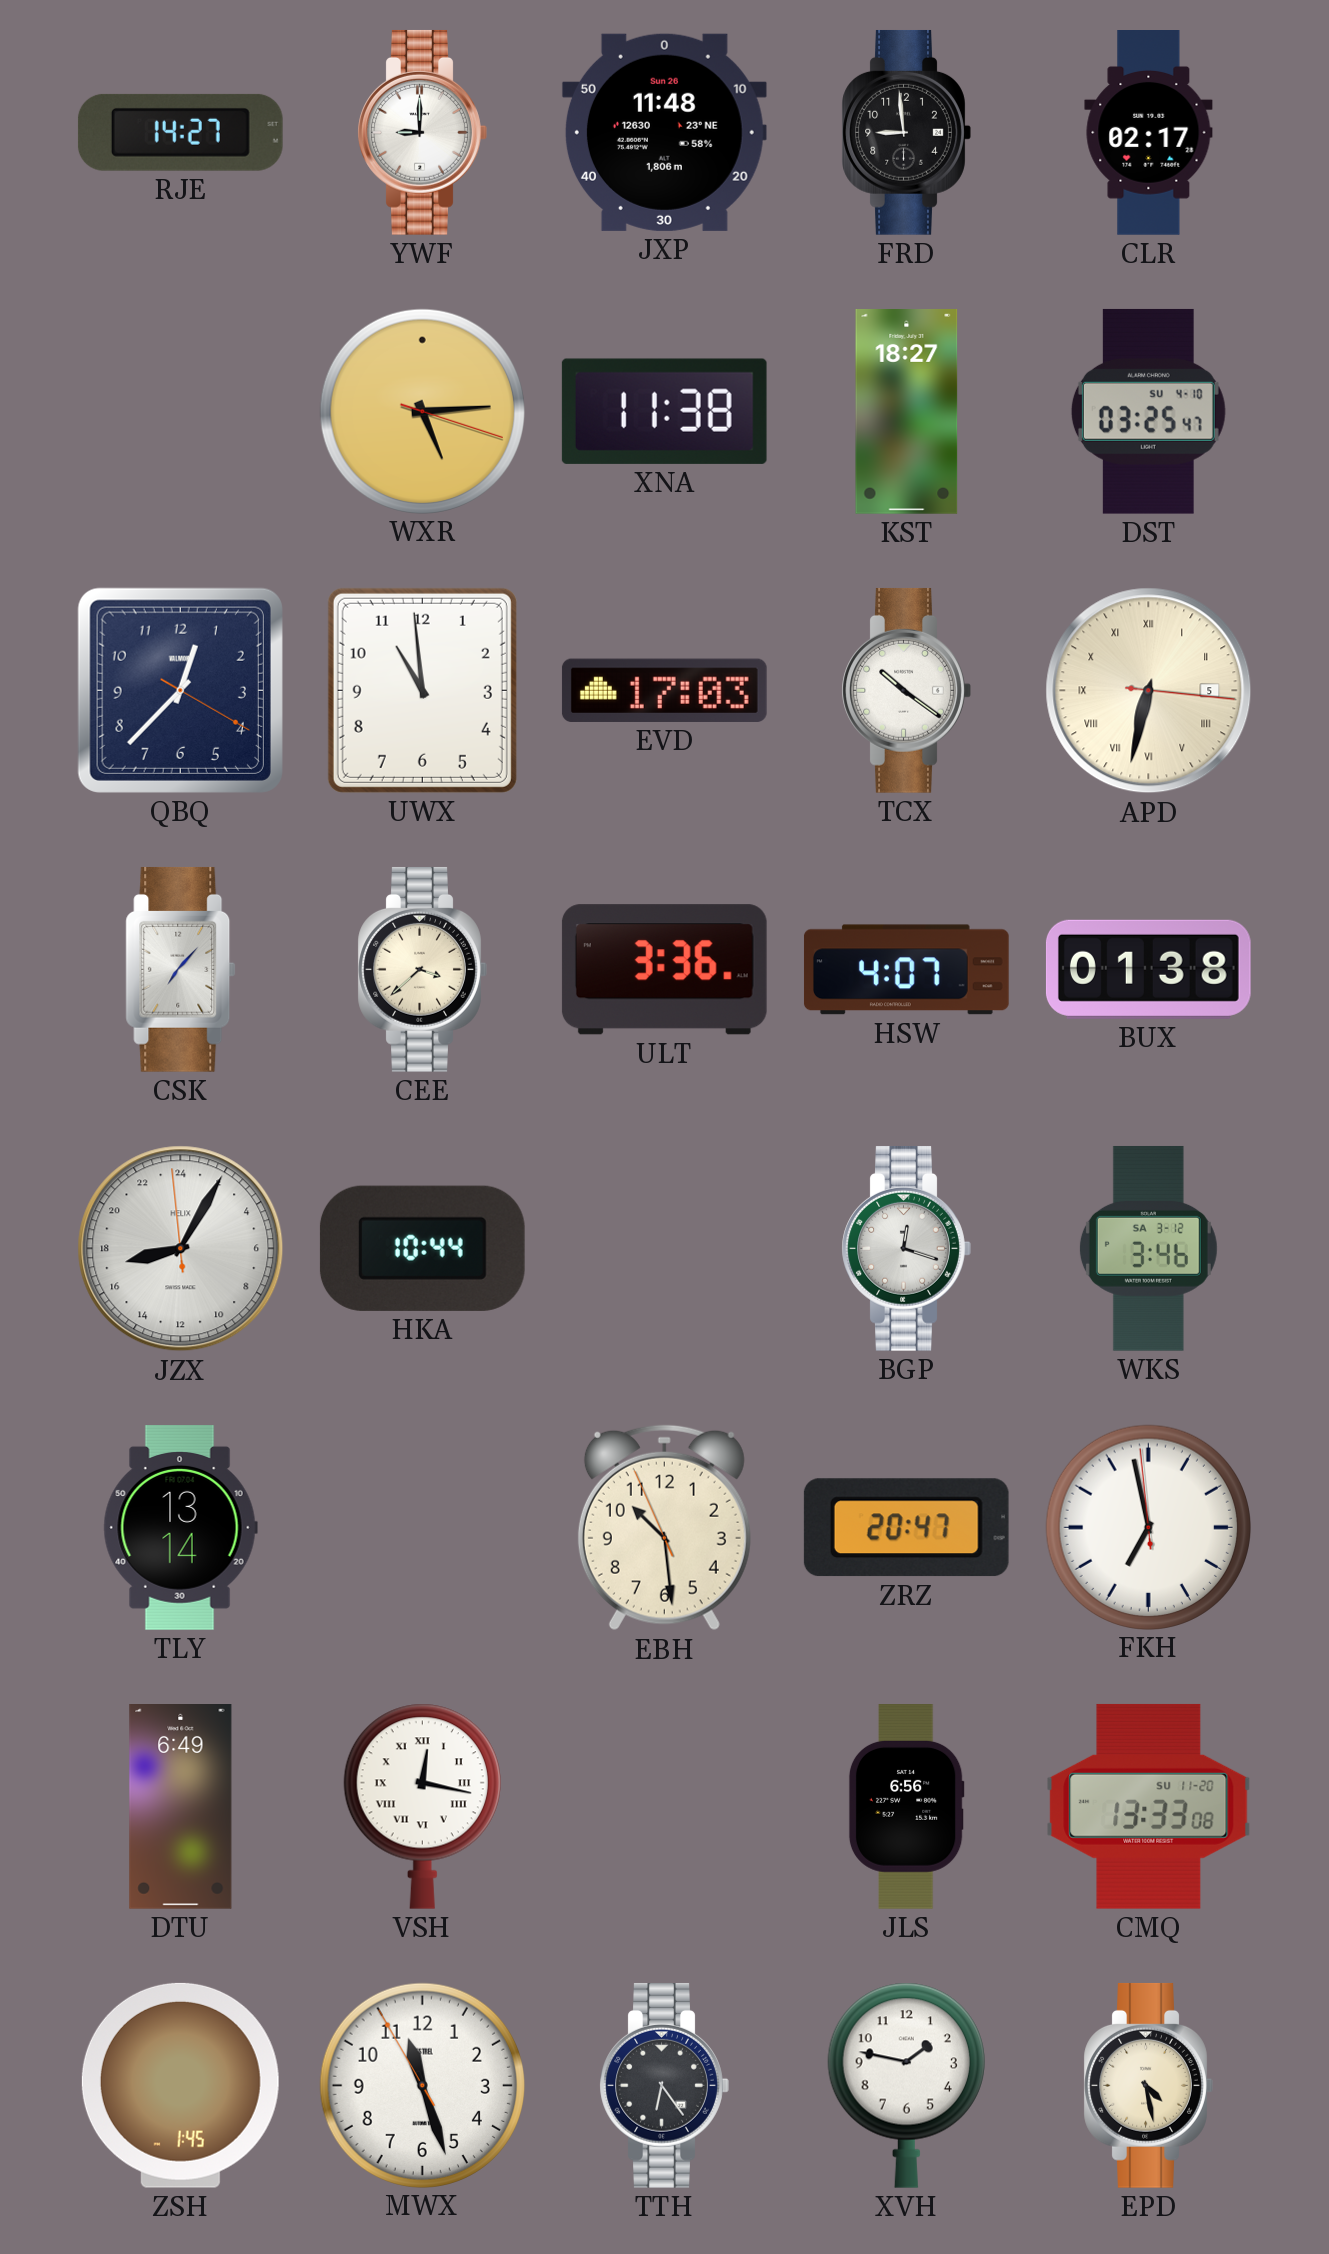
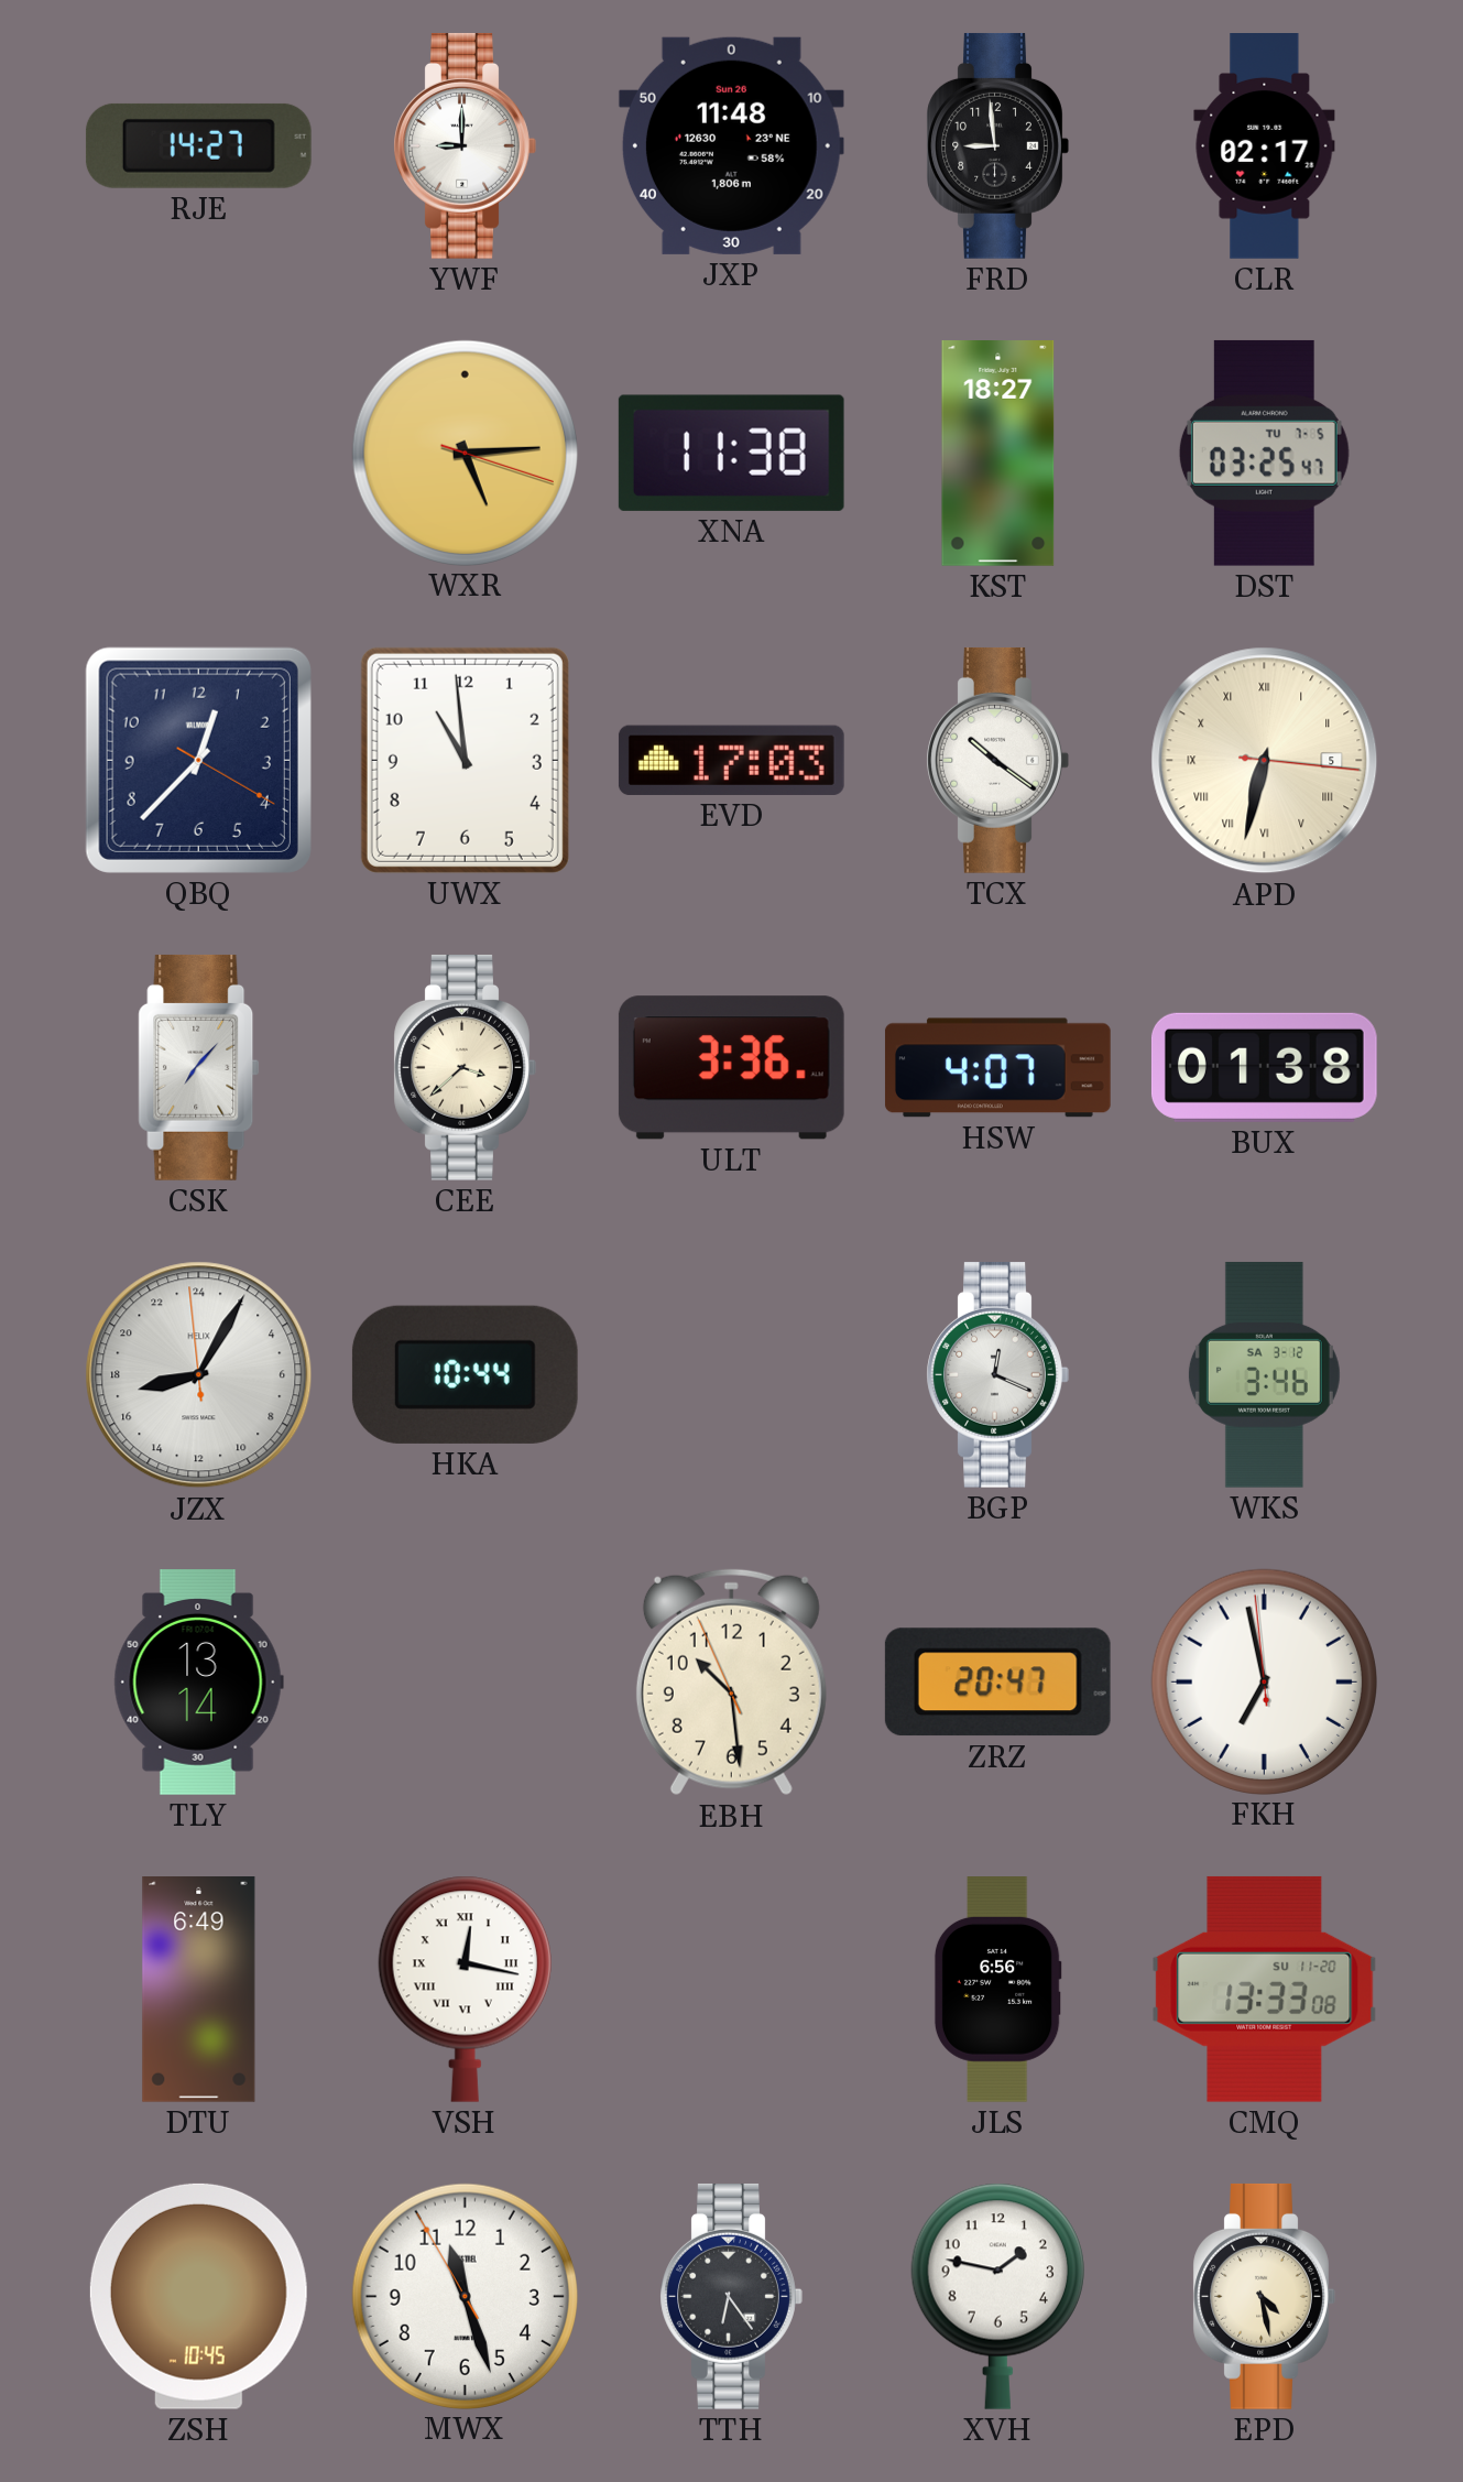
DST date: SU 4-10 -> TU 7-5 (1264, 453)
BGP: 12:18 -> 12:19 (997, 1374)
ZSH: 1:45 -> 10:45 (198, 2296)
